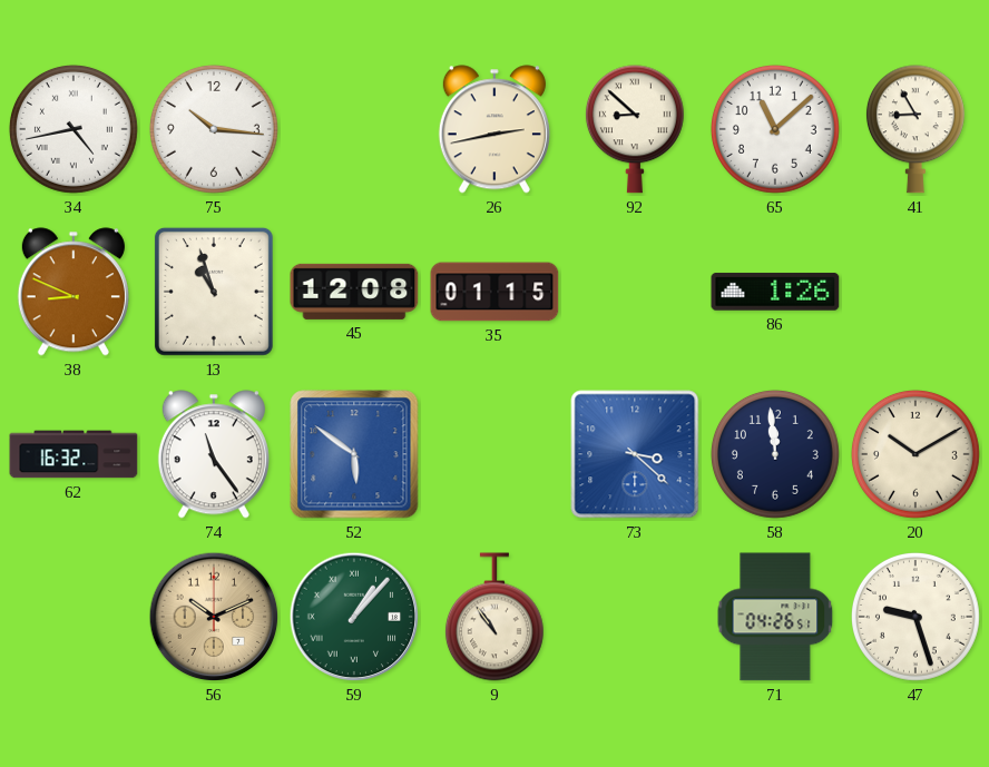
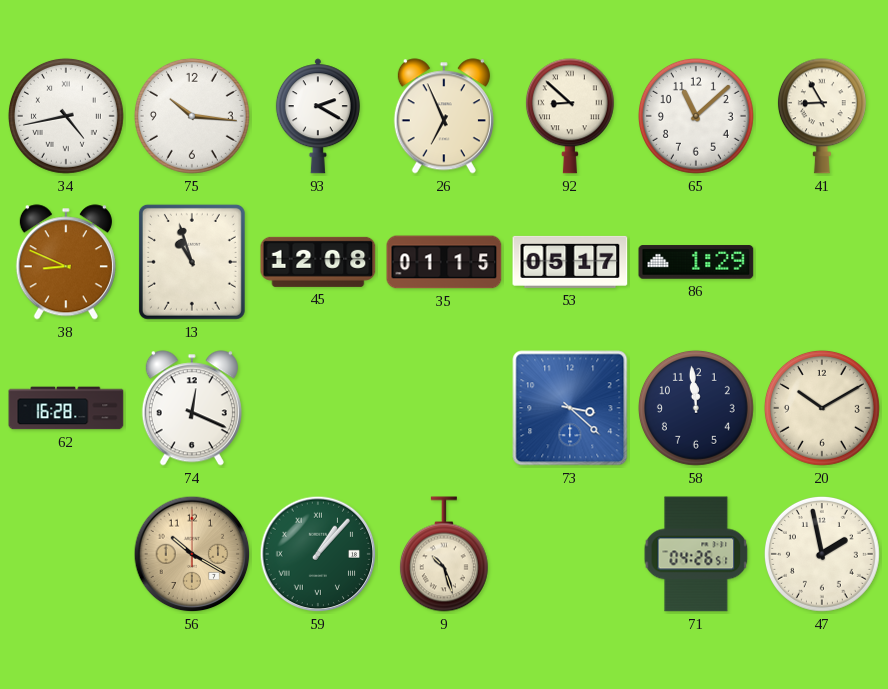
93: none -> 2:20 (318, 116)
26: 2:43 -> 6:56 (444, 116)
53: none -> 05:17 (570, 262)
86: 1:26 -> 1:29 (696, 262)
62: 16:32 -> 16:28 (66, 408)
74: 11:24 -> 12:19 (192, 408)
52: 5:51 -> none (354, 454)
56: 10:11 -> 10:20 (192, 554)
9: 10:54 -> 10:27 (444, 554)
47: 9:27 -> 1:58 (822, 554)
